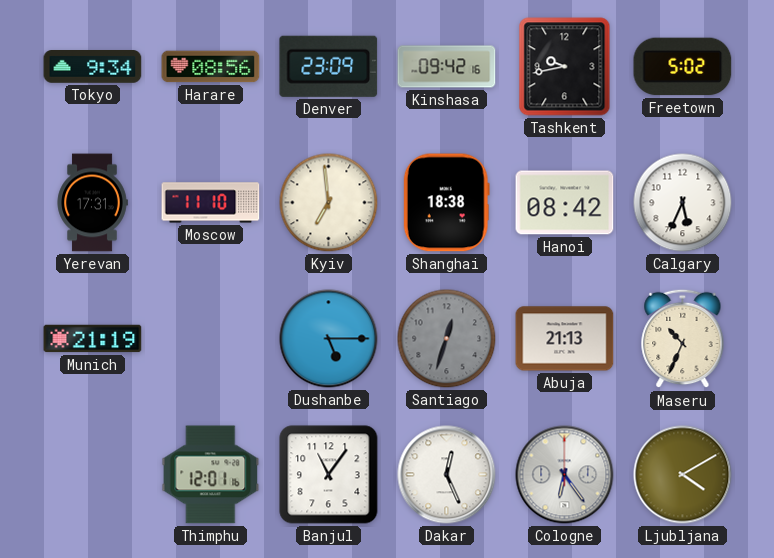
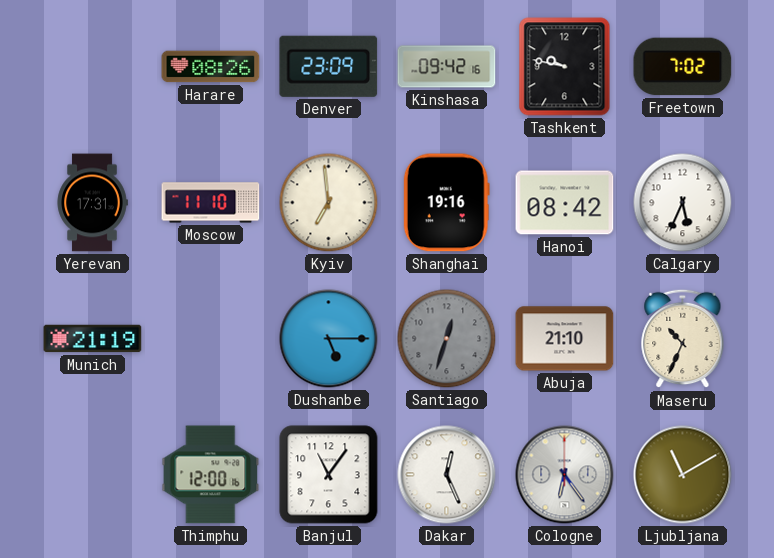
Tokyo: 9:34 -> none (93, 67)
Harare: 08:56 -> 08:26 (211, 67)
Tashkent: 9:43 -> 9:47 (565, 67)
Freetown: 5:02 -> 7:02 (683, 67)
Shanghai: 18:38 -> 19:16 (446, 203)
Abuja: 21:13 -> 21:10 (565, 339)
Thimphu: 12:01 -> 12:00 (211, 475)
Ljubljana: 4:10 -> 11:10 (683, 475)
